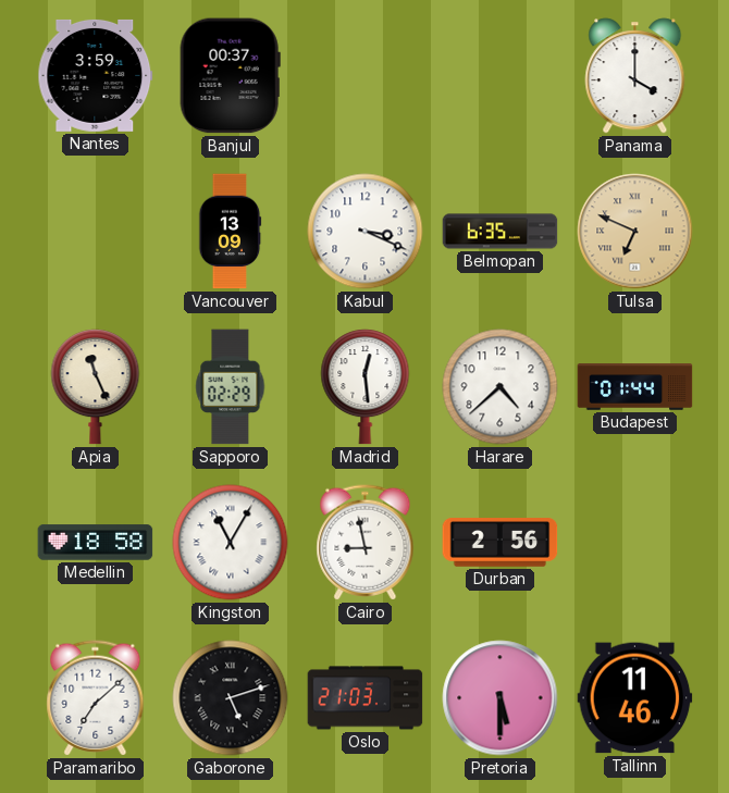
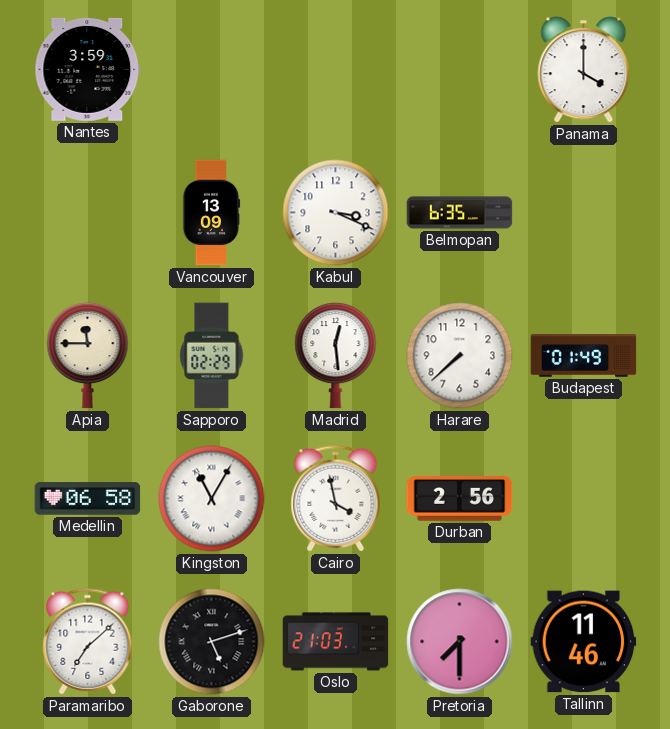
Banjul: 00:37 -> none (230, 76)
Tulsa: 6:49 -> none (635, 232)
Apia: 11:26 -> 11:45 (88, 356)
Harare: 4:38 -> 7:38 (460, 356)
Budapest: 01:44 -> 01:49 (584, 356)
Medellin: 18:58 -> 06:58 (88, 499)
Cairo: 8:58 -> 3:58 (336, 499)
Pretoria: 5:30 -> 7:30 (460, 642)
